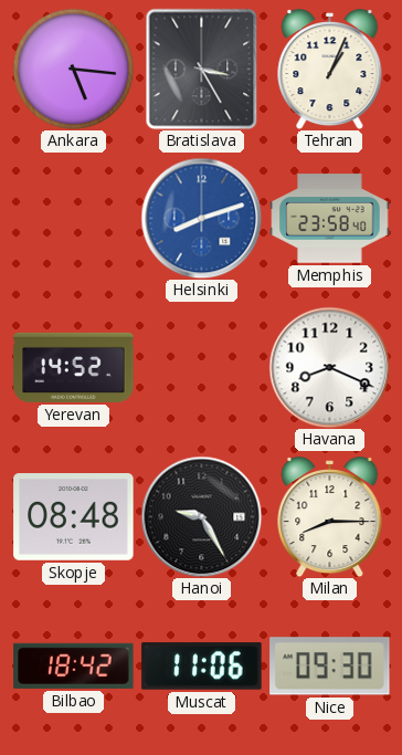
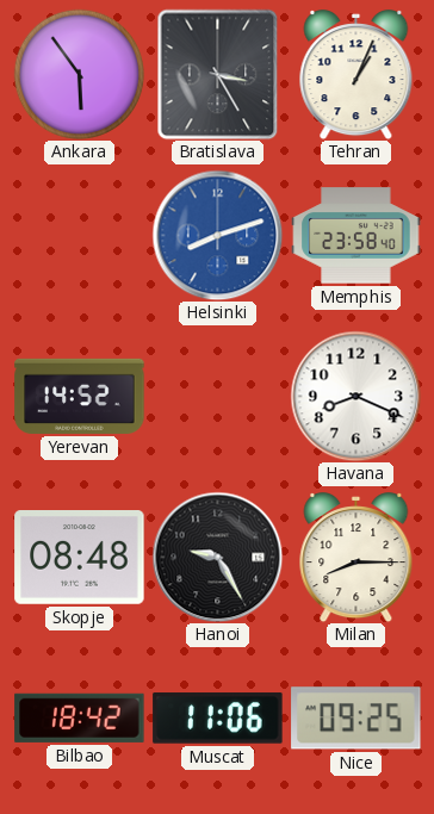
Ankara: 5:16 -> 5:54 (79, 74)
Nice: 09:30 -> 09:25 (356, 719)
